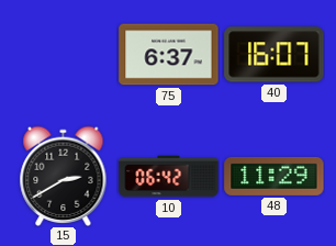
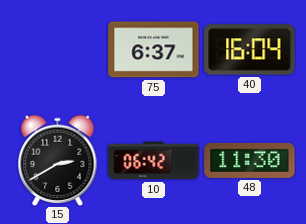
40: 16:07 -> 16:04 (250, 50)
48: 11:29 -> 11:30 (250, 160)
